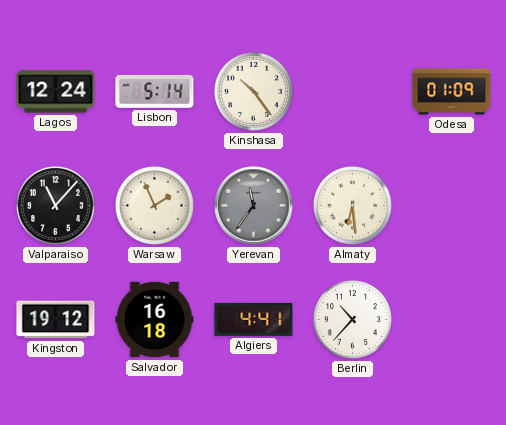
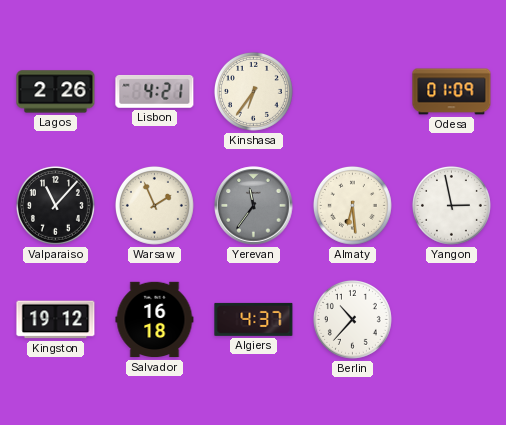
Lagos: 12:24 -> 2:26 (56, 92)
Lisbon: 5:14 -> 4:21 (155, 91)
Kinshasa: 10:24 -> 6:36 (253, 91)
Yangon: none -> 2:58 (451, 205)
Algiers: 4:41 -> 4:37 (254, 319)
